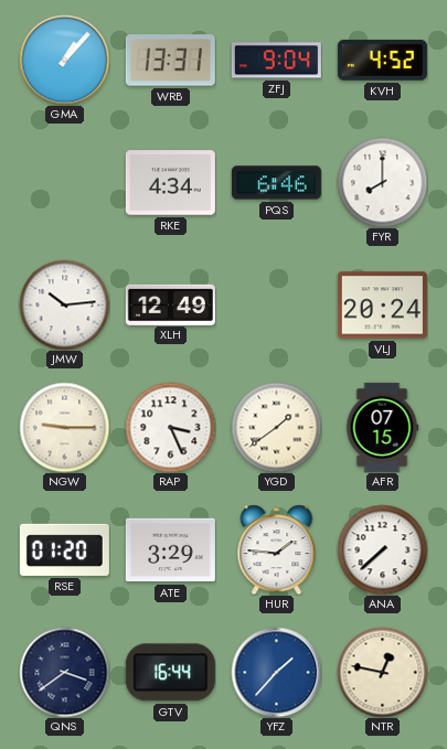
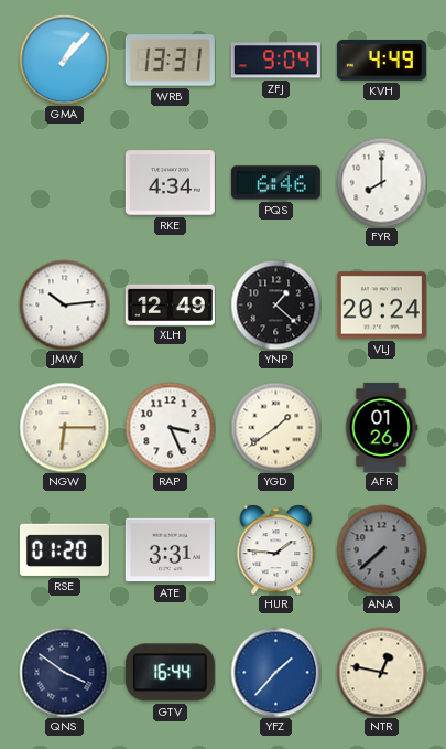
KVH: 4:52 -> 4:49 (381, 60)
YNP: none -> 1:22 (275, 304)
NGW: 9:15 -> 6:15 (64, 427)
AFR: 07:15 -> 01:26 (381, 427)
ATE: 3:29 -> 3:31 (170, 550)
ANA dial: white -> grey (381, 549)
QNS: 3:39 -> 3:51 (64, 672)
